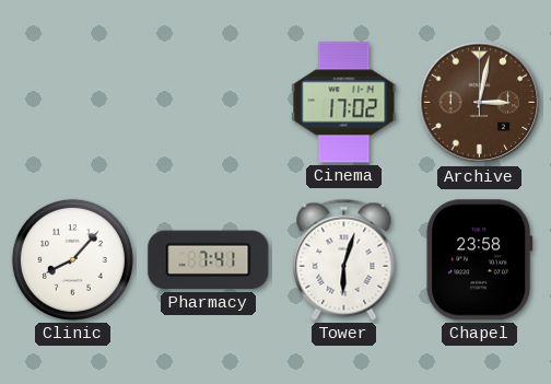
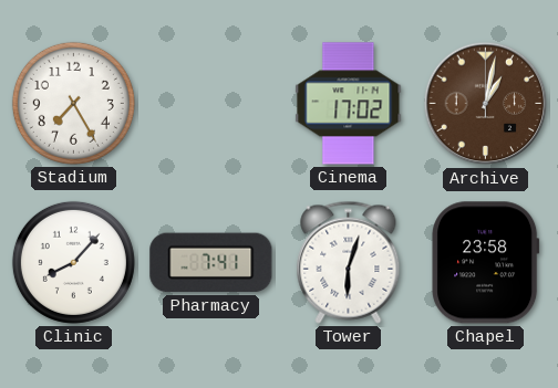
Stadium: none -> 7:25 (73, 103)
Archive: 3:02 -> 1:02 (486, 104)
